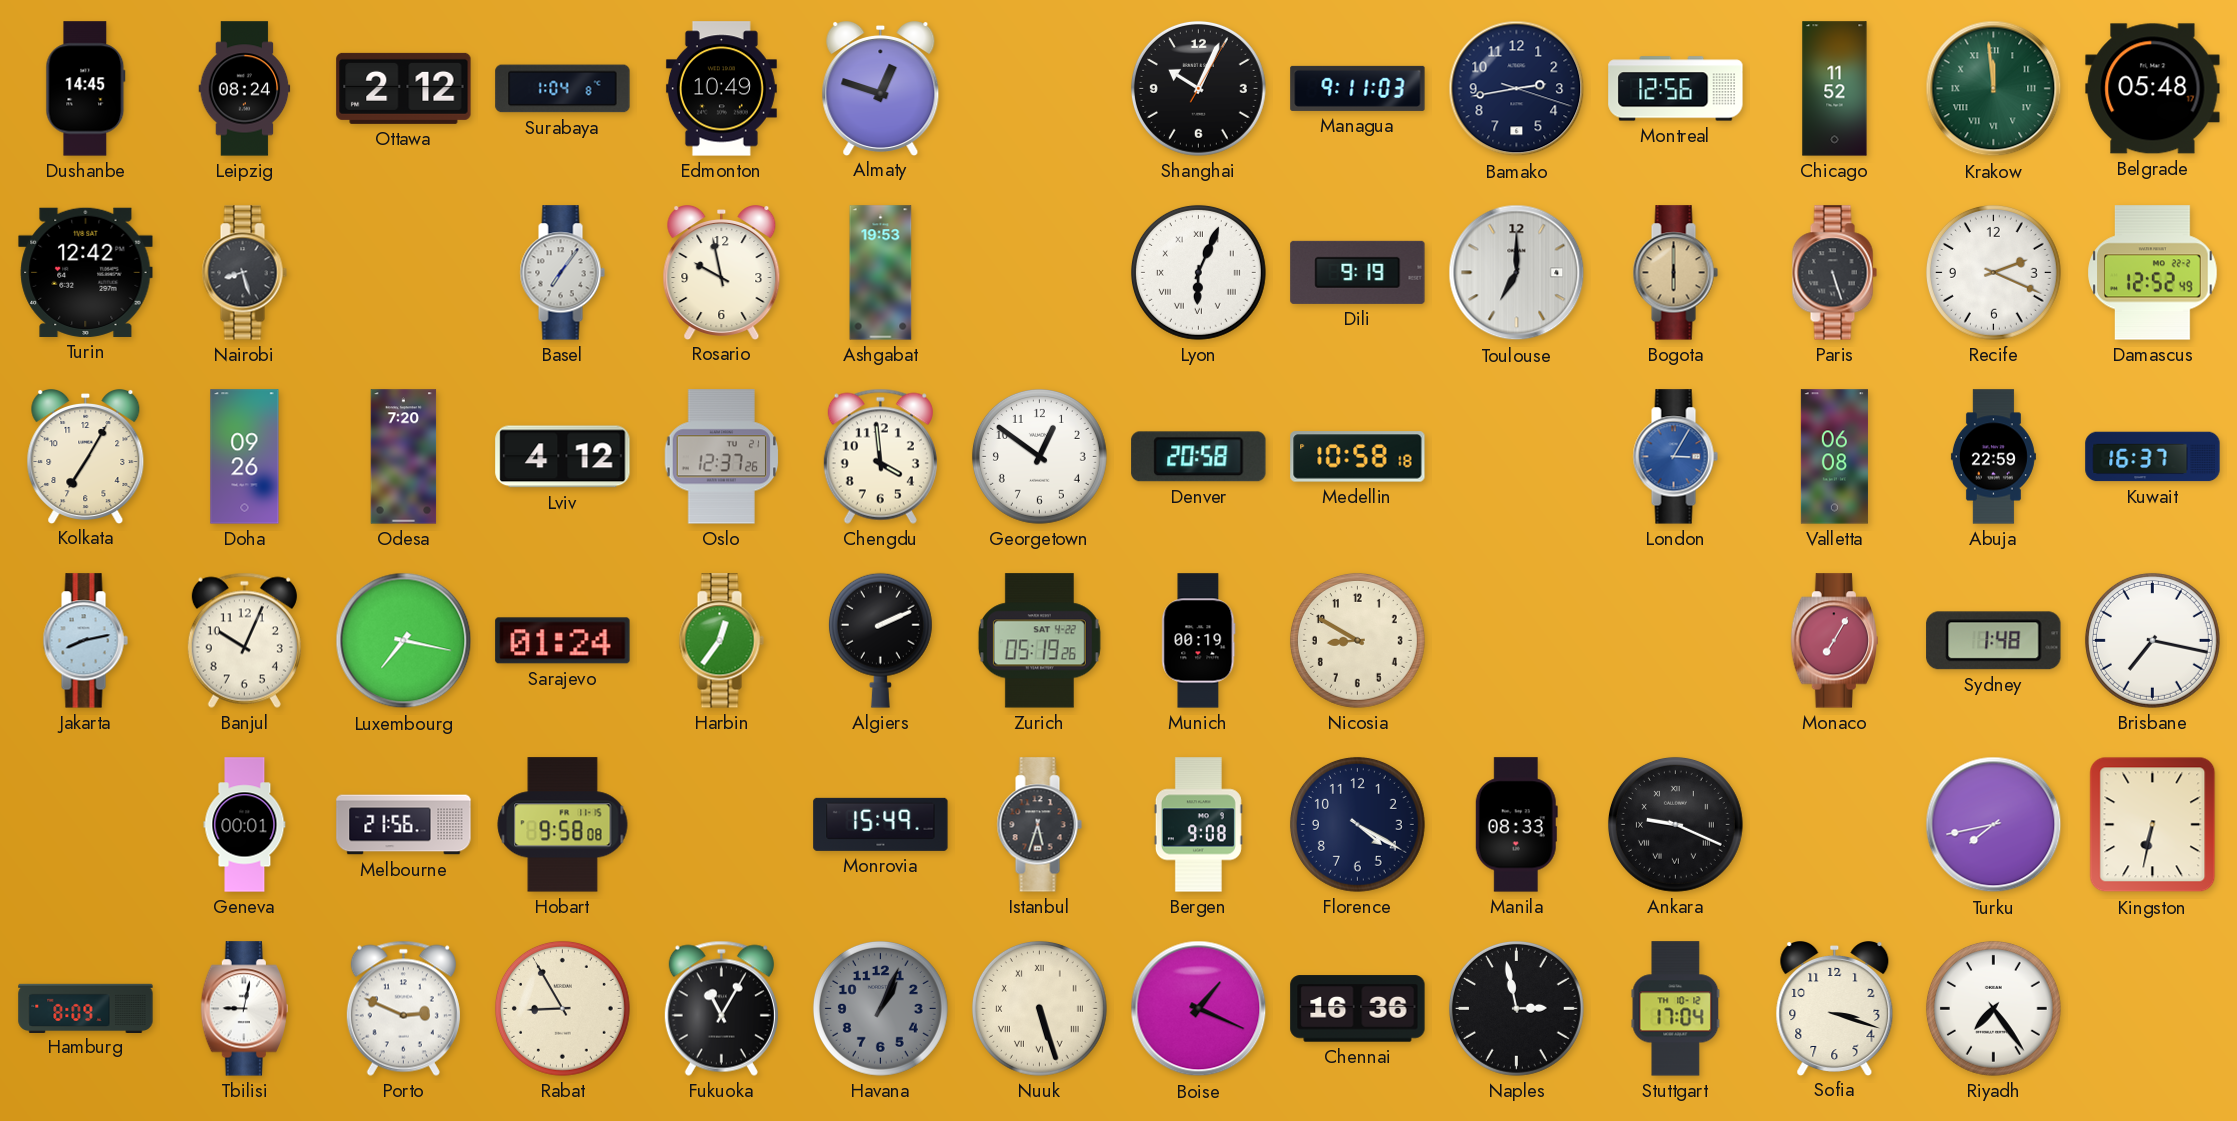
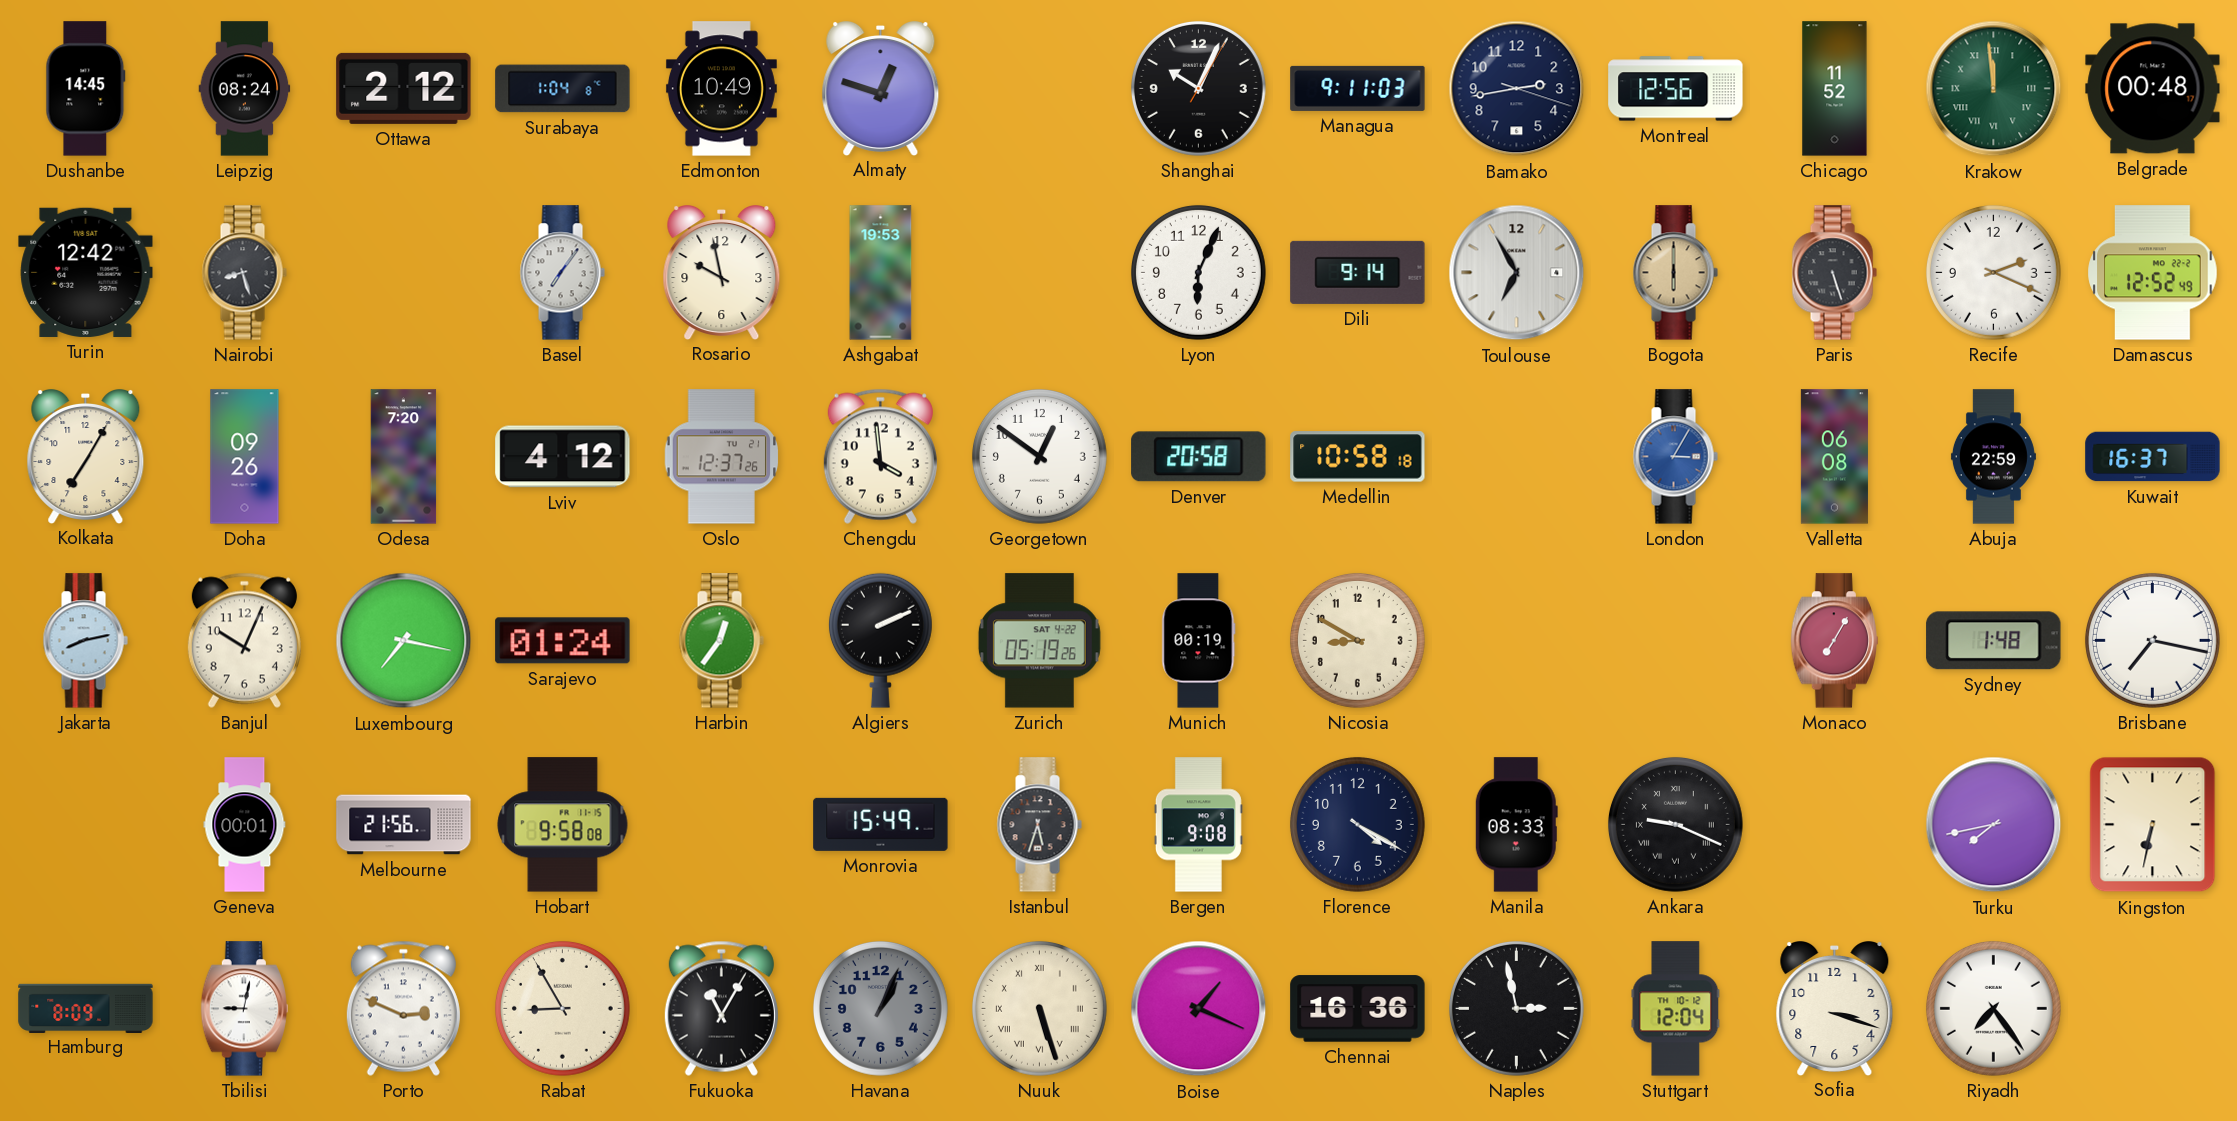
Belgrade: 05:48 -> 00:48 (2153, 89)
Lyon numerals: Roman -> Arabic (1198, 272)
Dili: 9:19 -> 9:14 (1358, 272)
Toulouse: 7:00 -> 6:55 (1517, 273)
Stuttgart: 17:04 -> 12:04 (1676, 1009)
